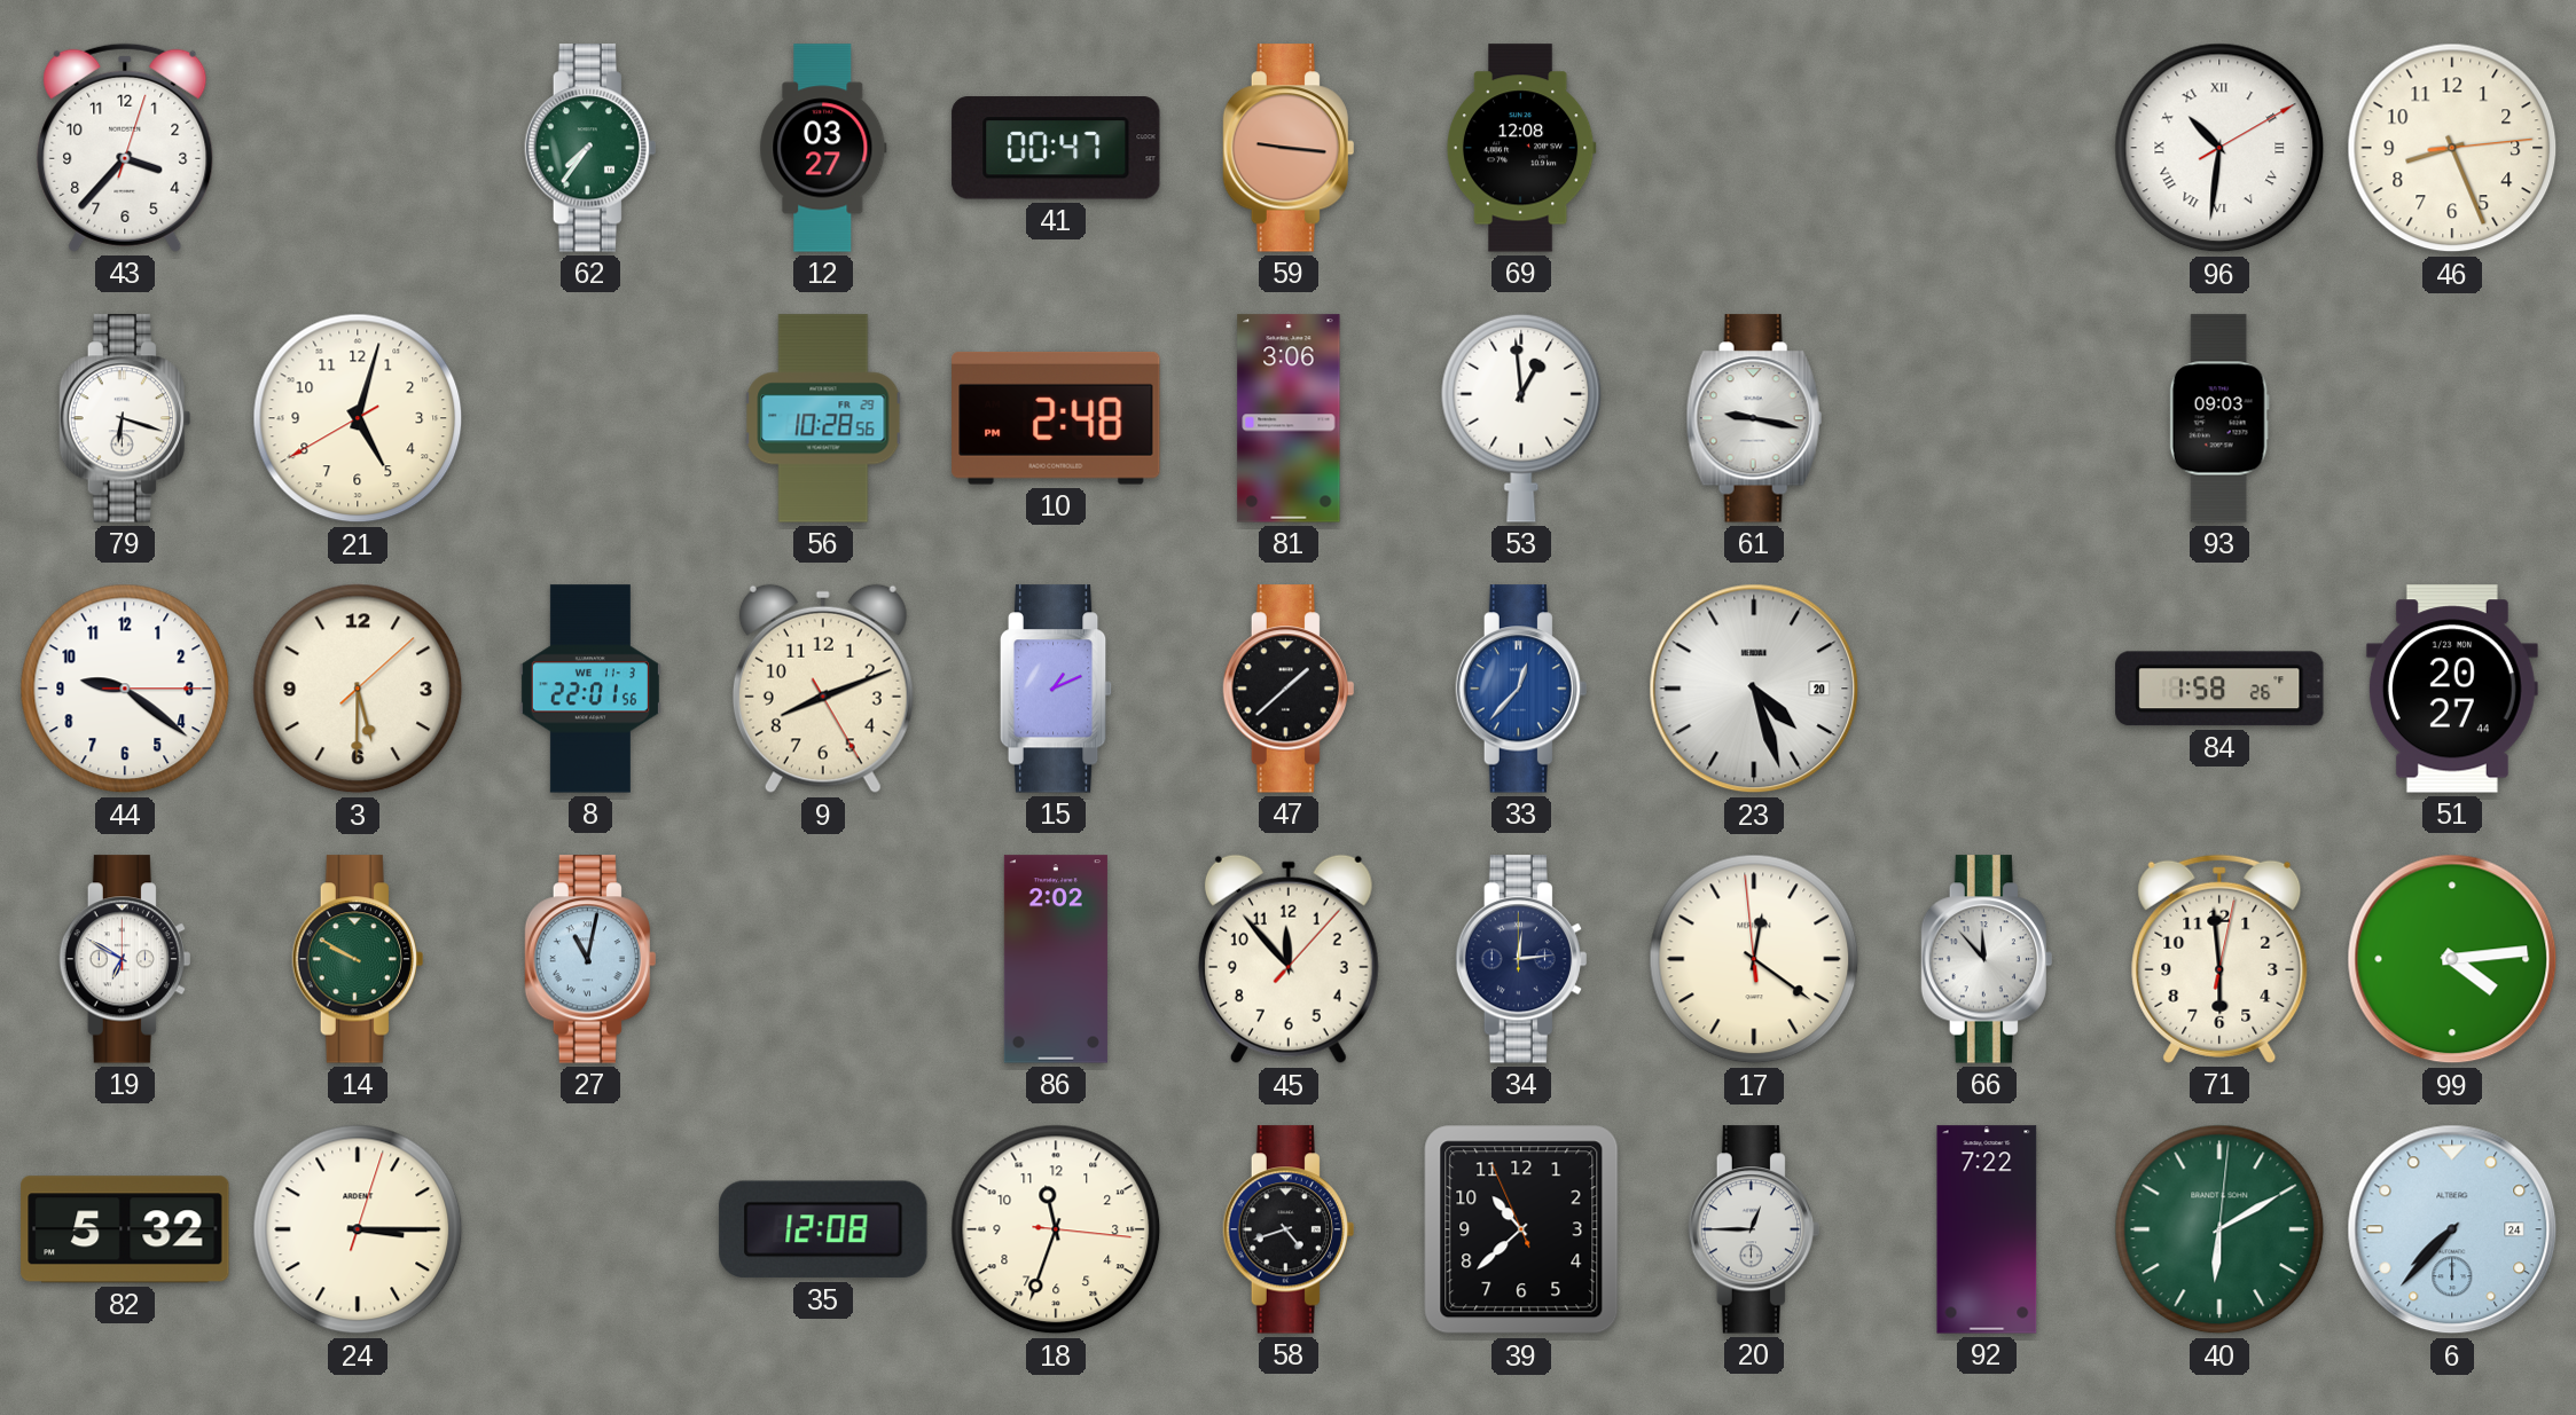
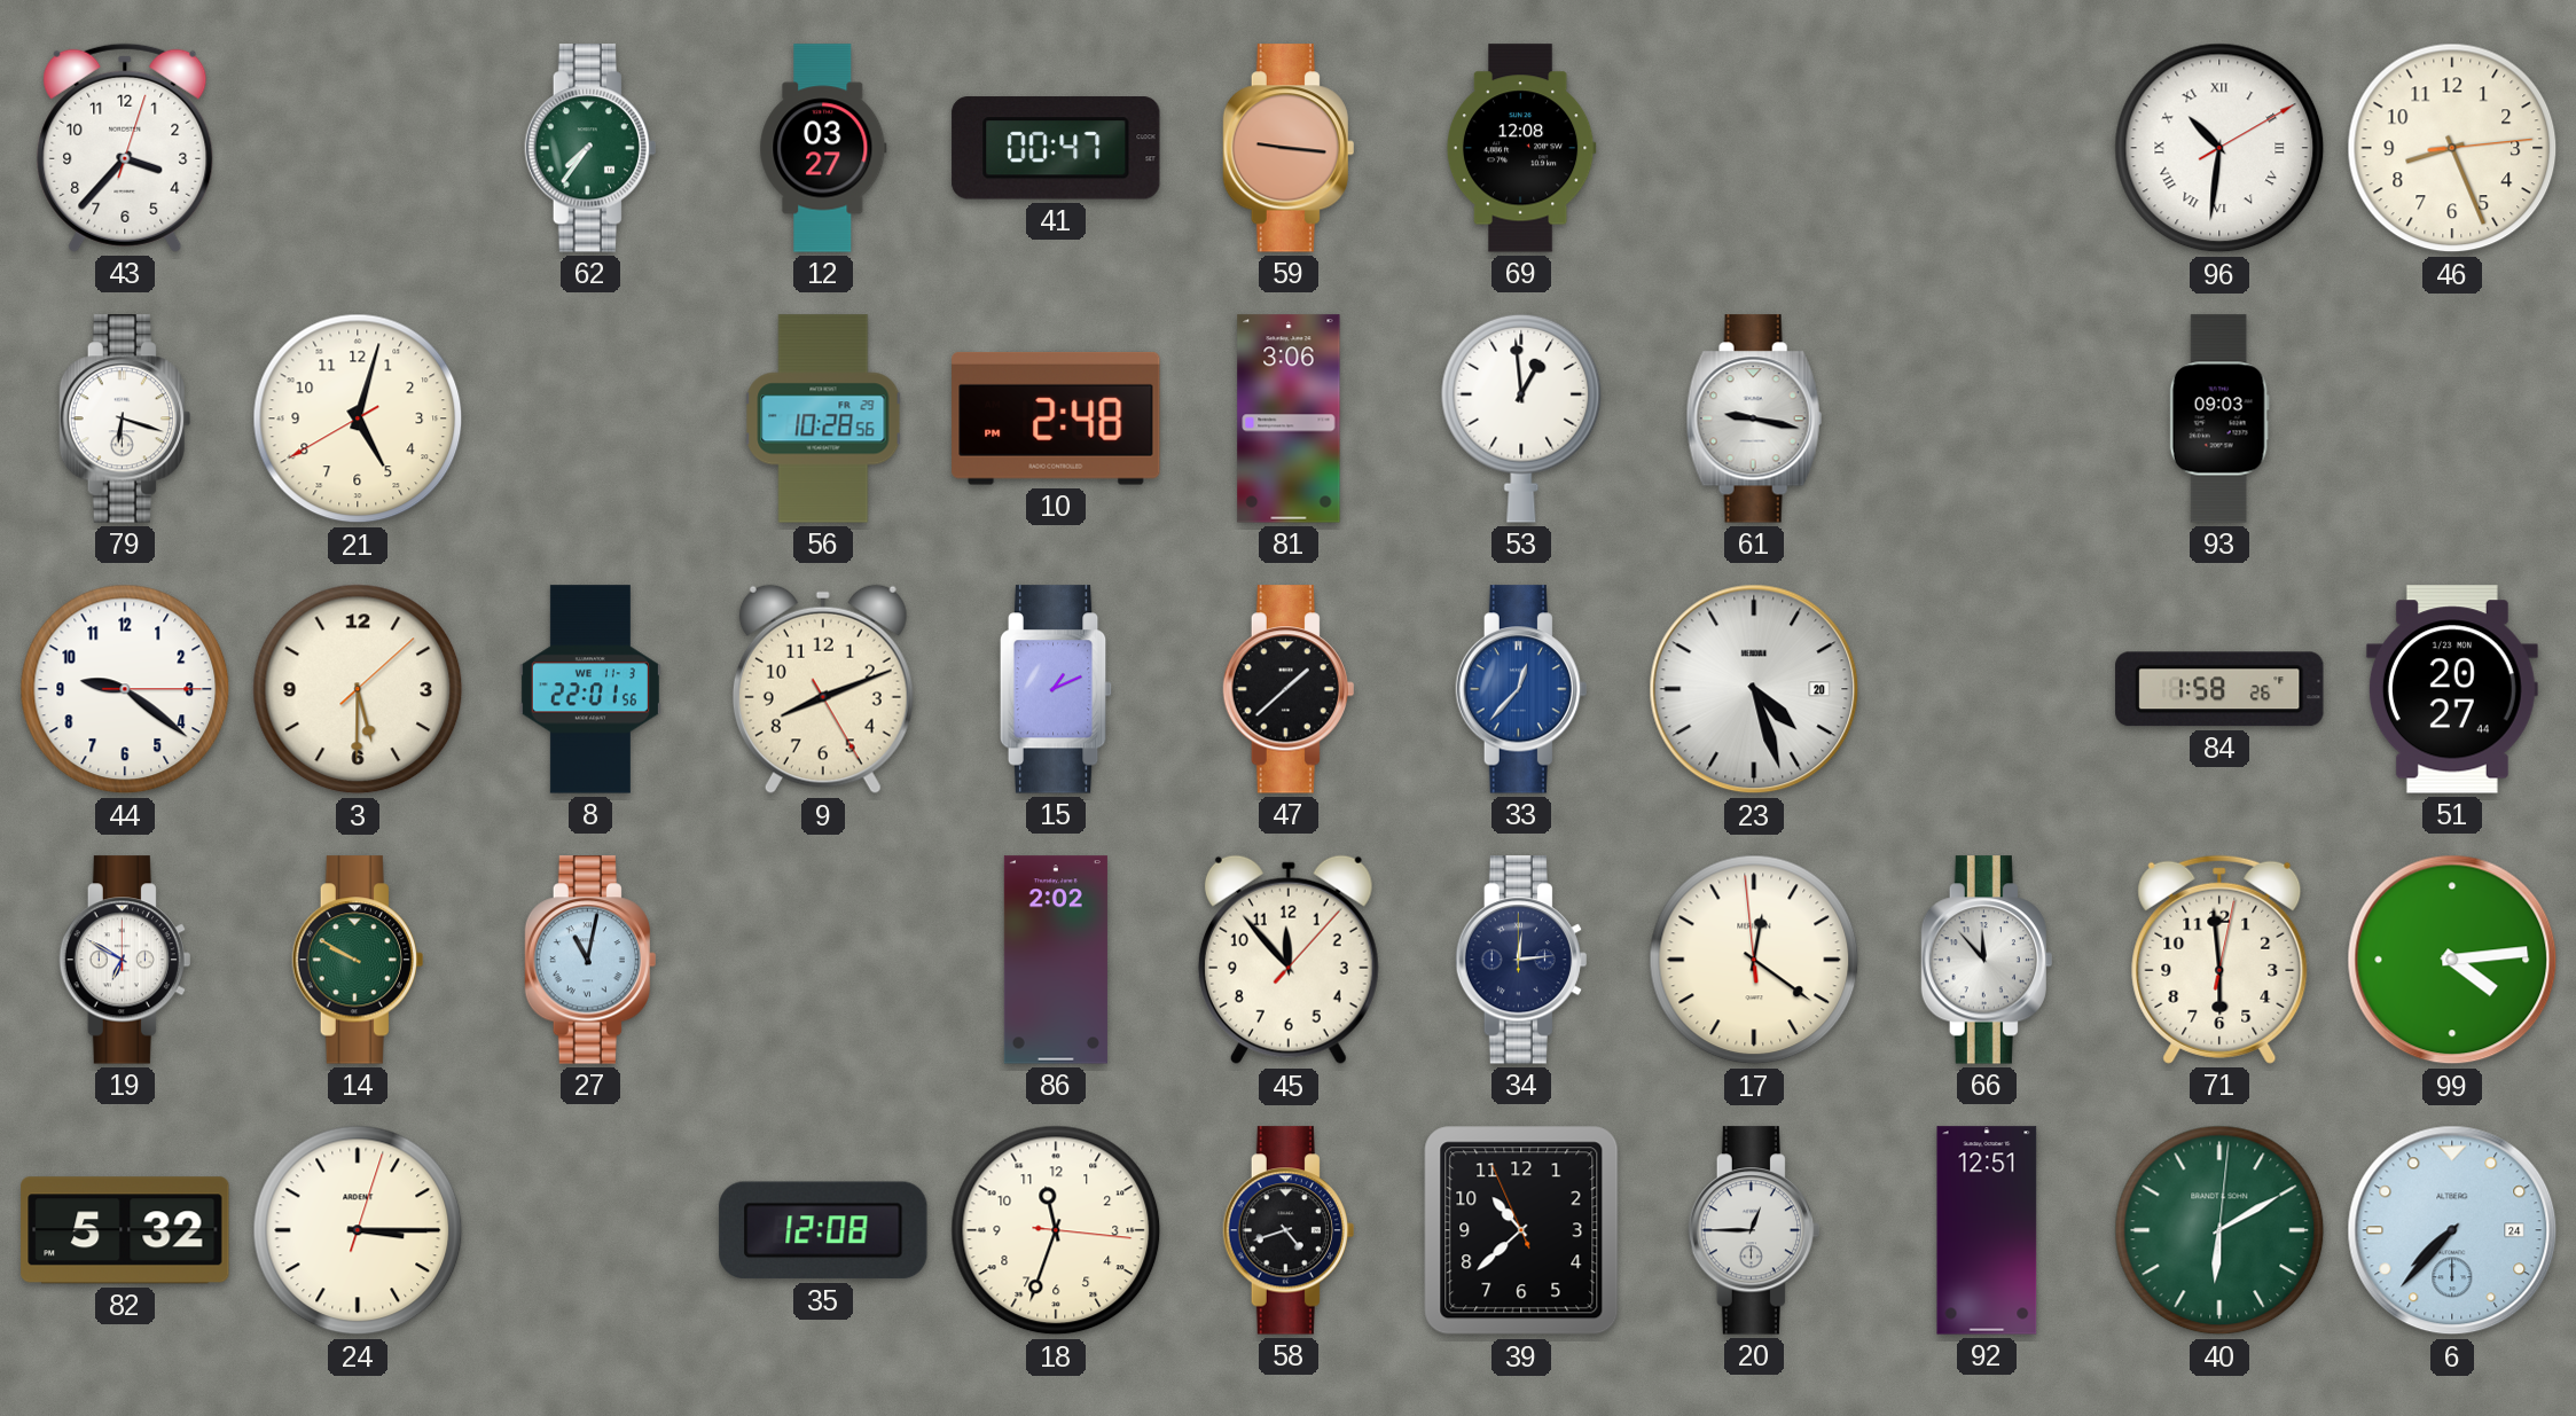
92: 7:22 -> 12:51 (1987, 1230)
